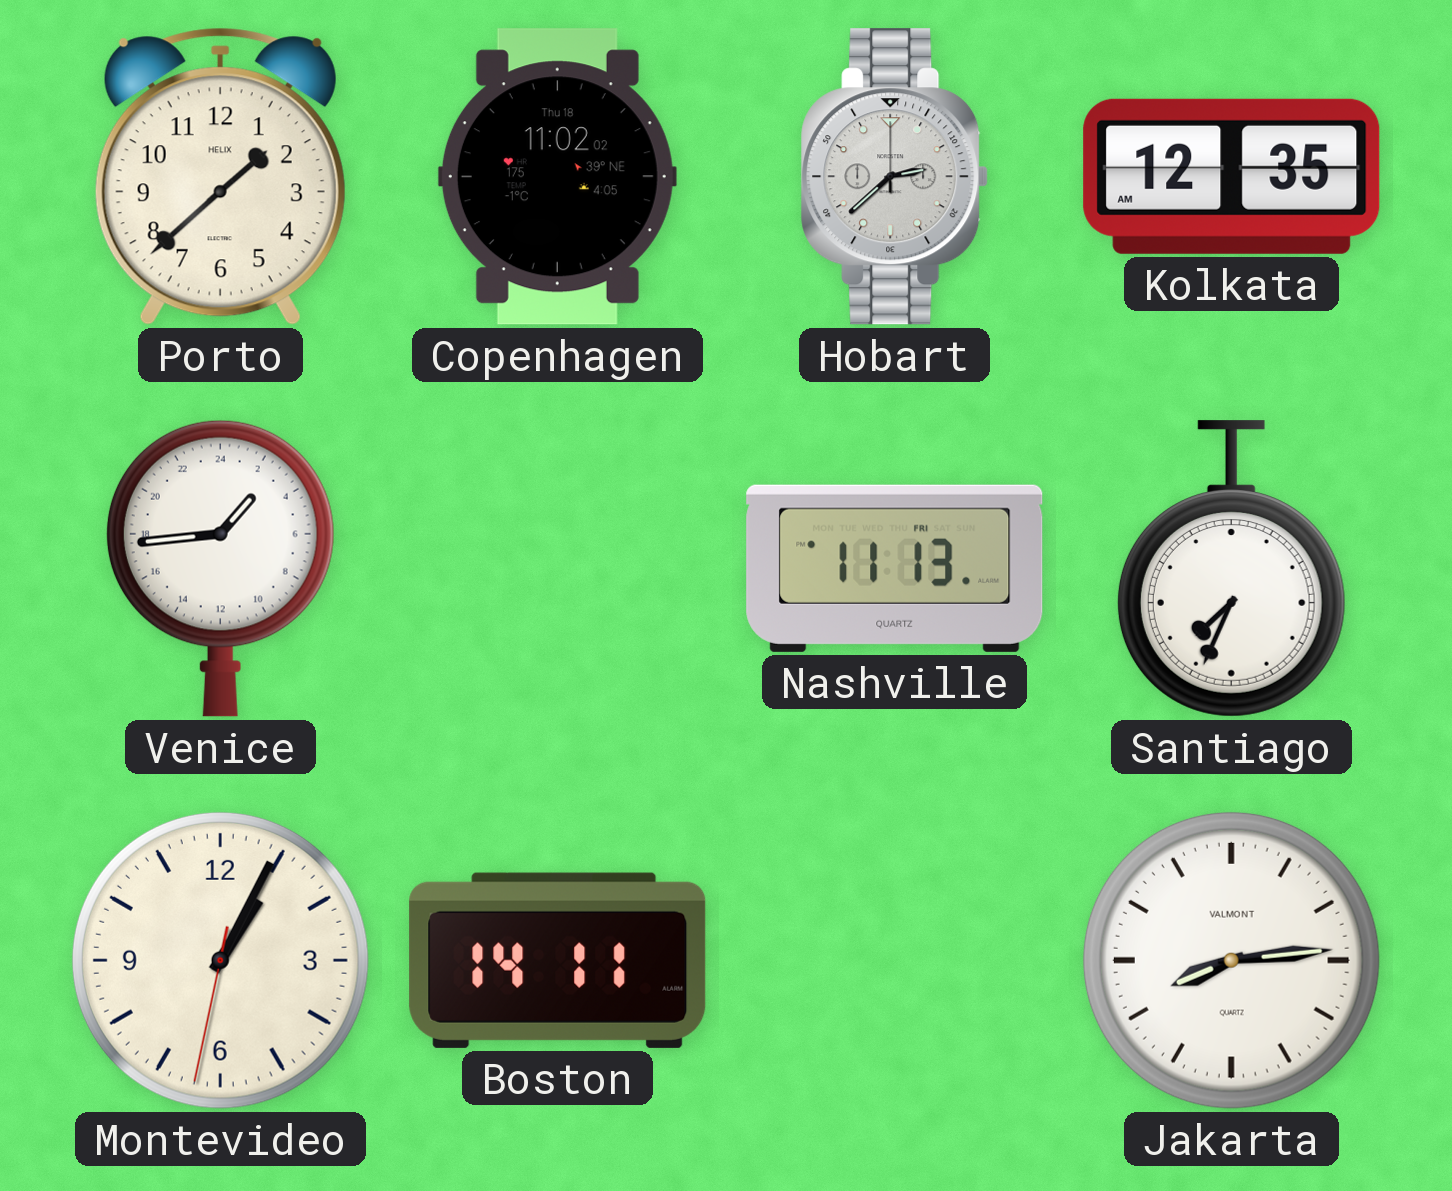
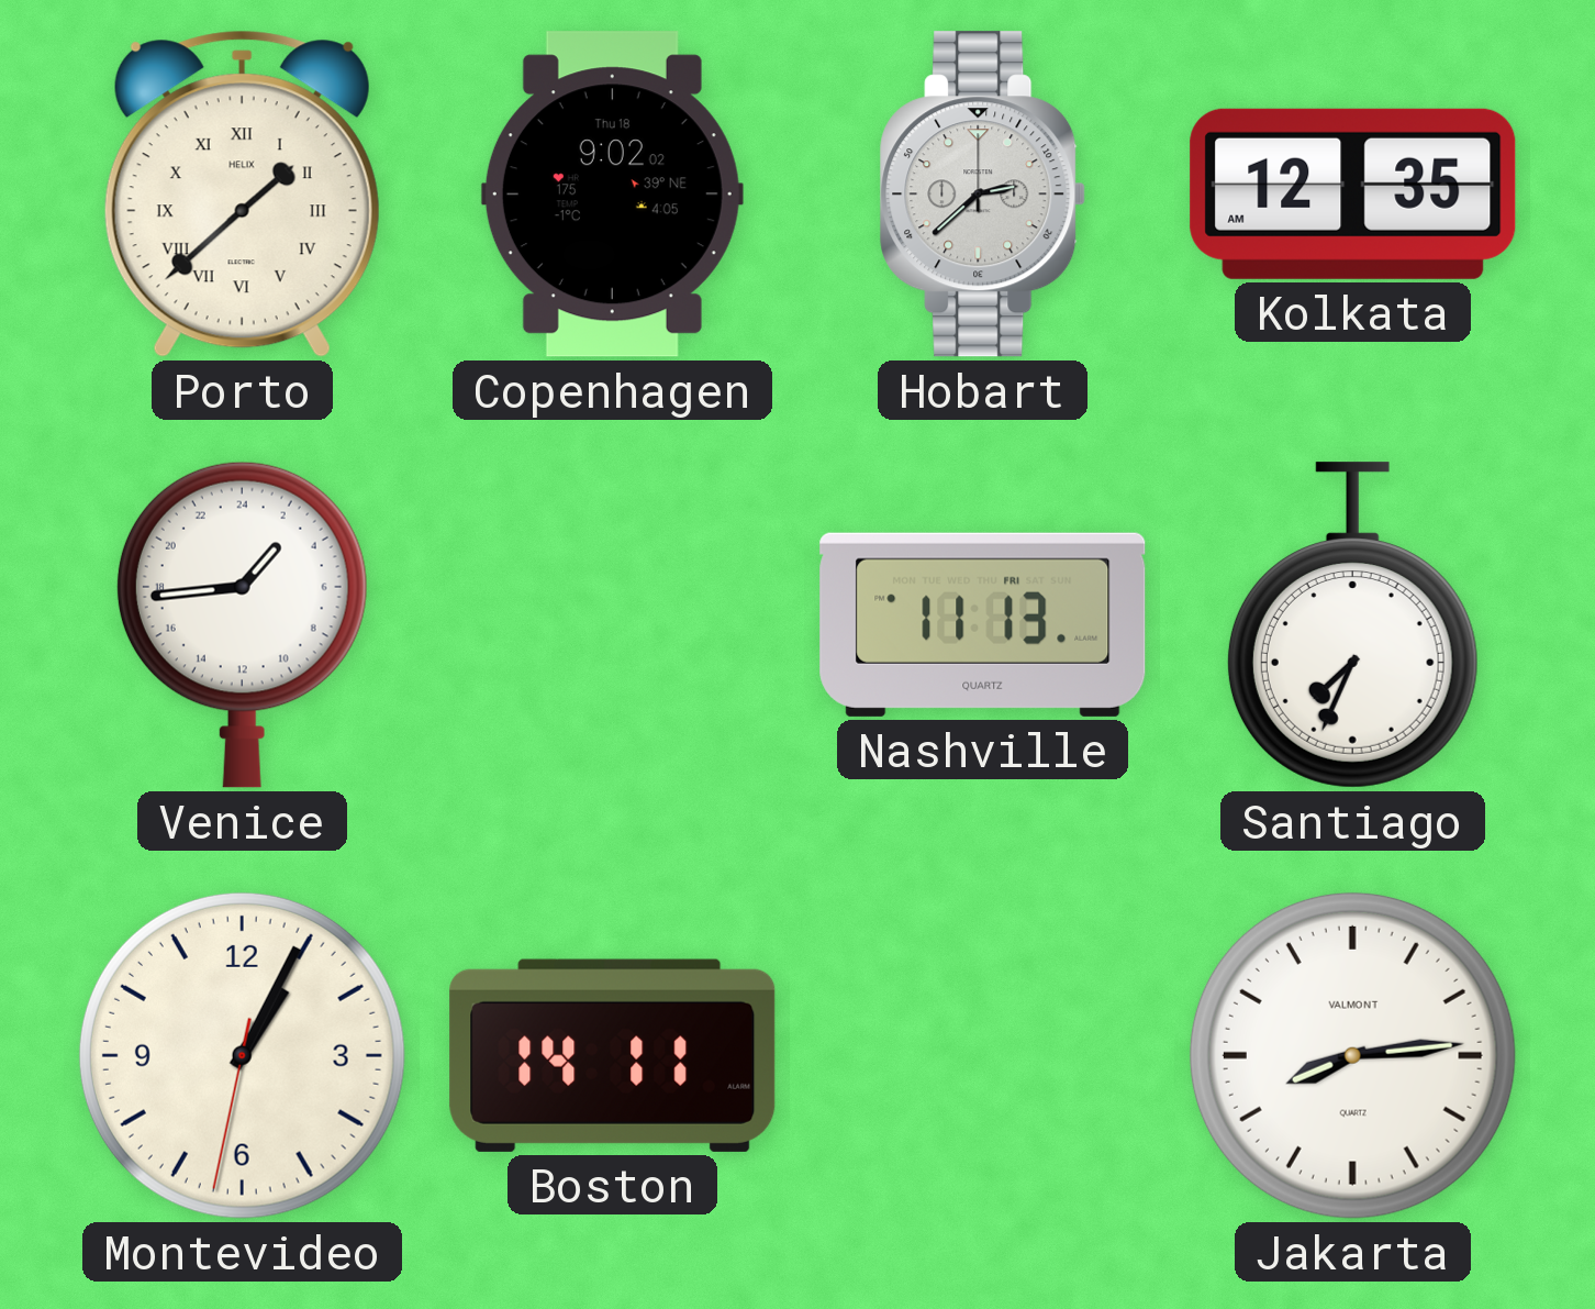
Porto numerals: Arabic -> Roman (242, 193)
Copenhagen: 11:02 -> 9:02 (612, 195)
